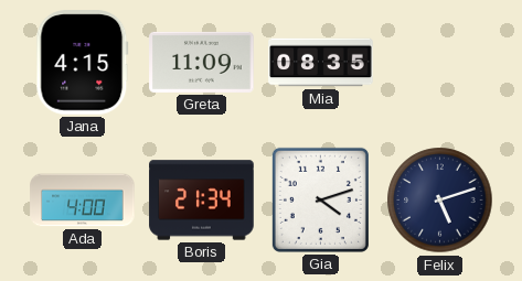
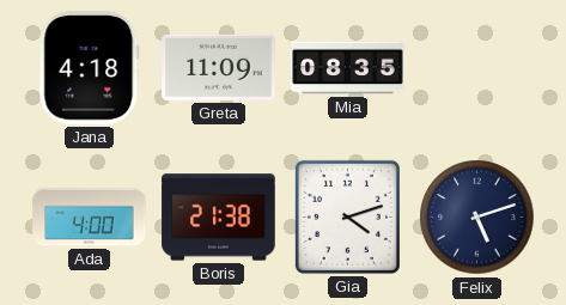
Jana: 4:15 -> 4:18 (90, 68)
Boris: 21:34 -> 21:38 (219, 218)
